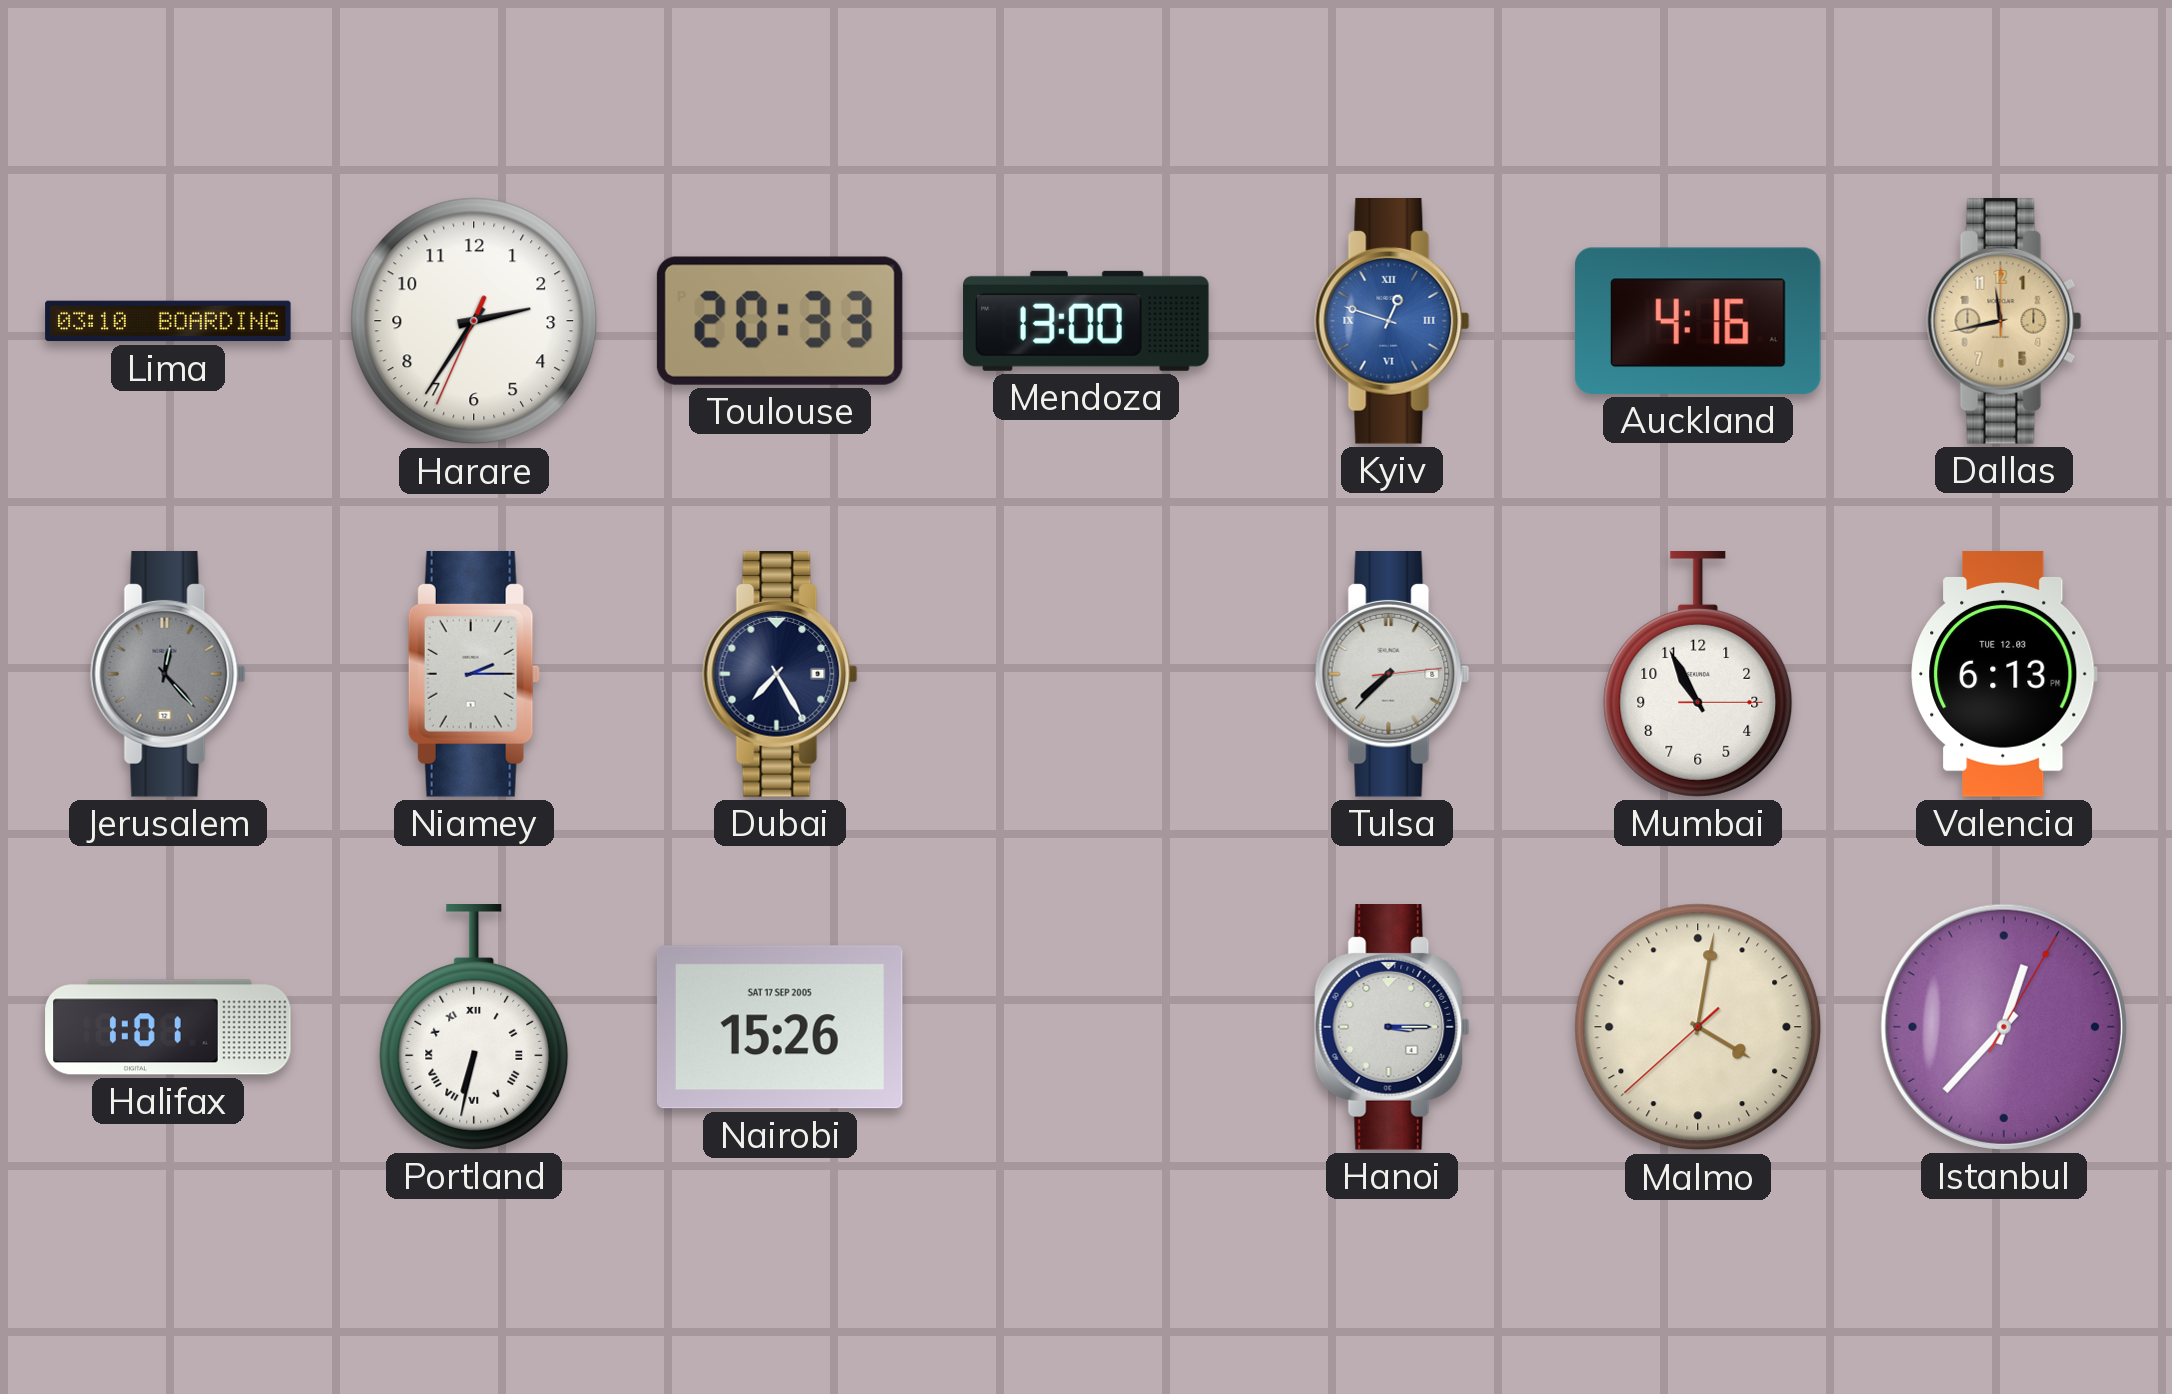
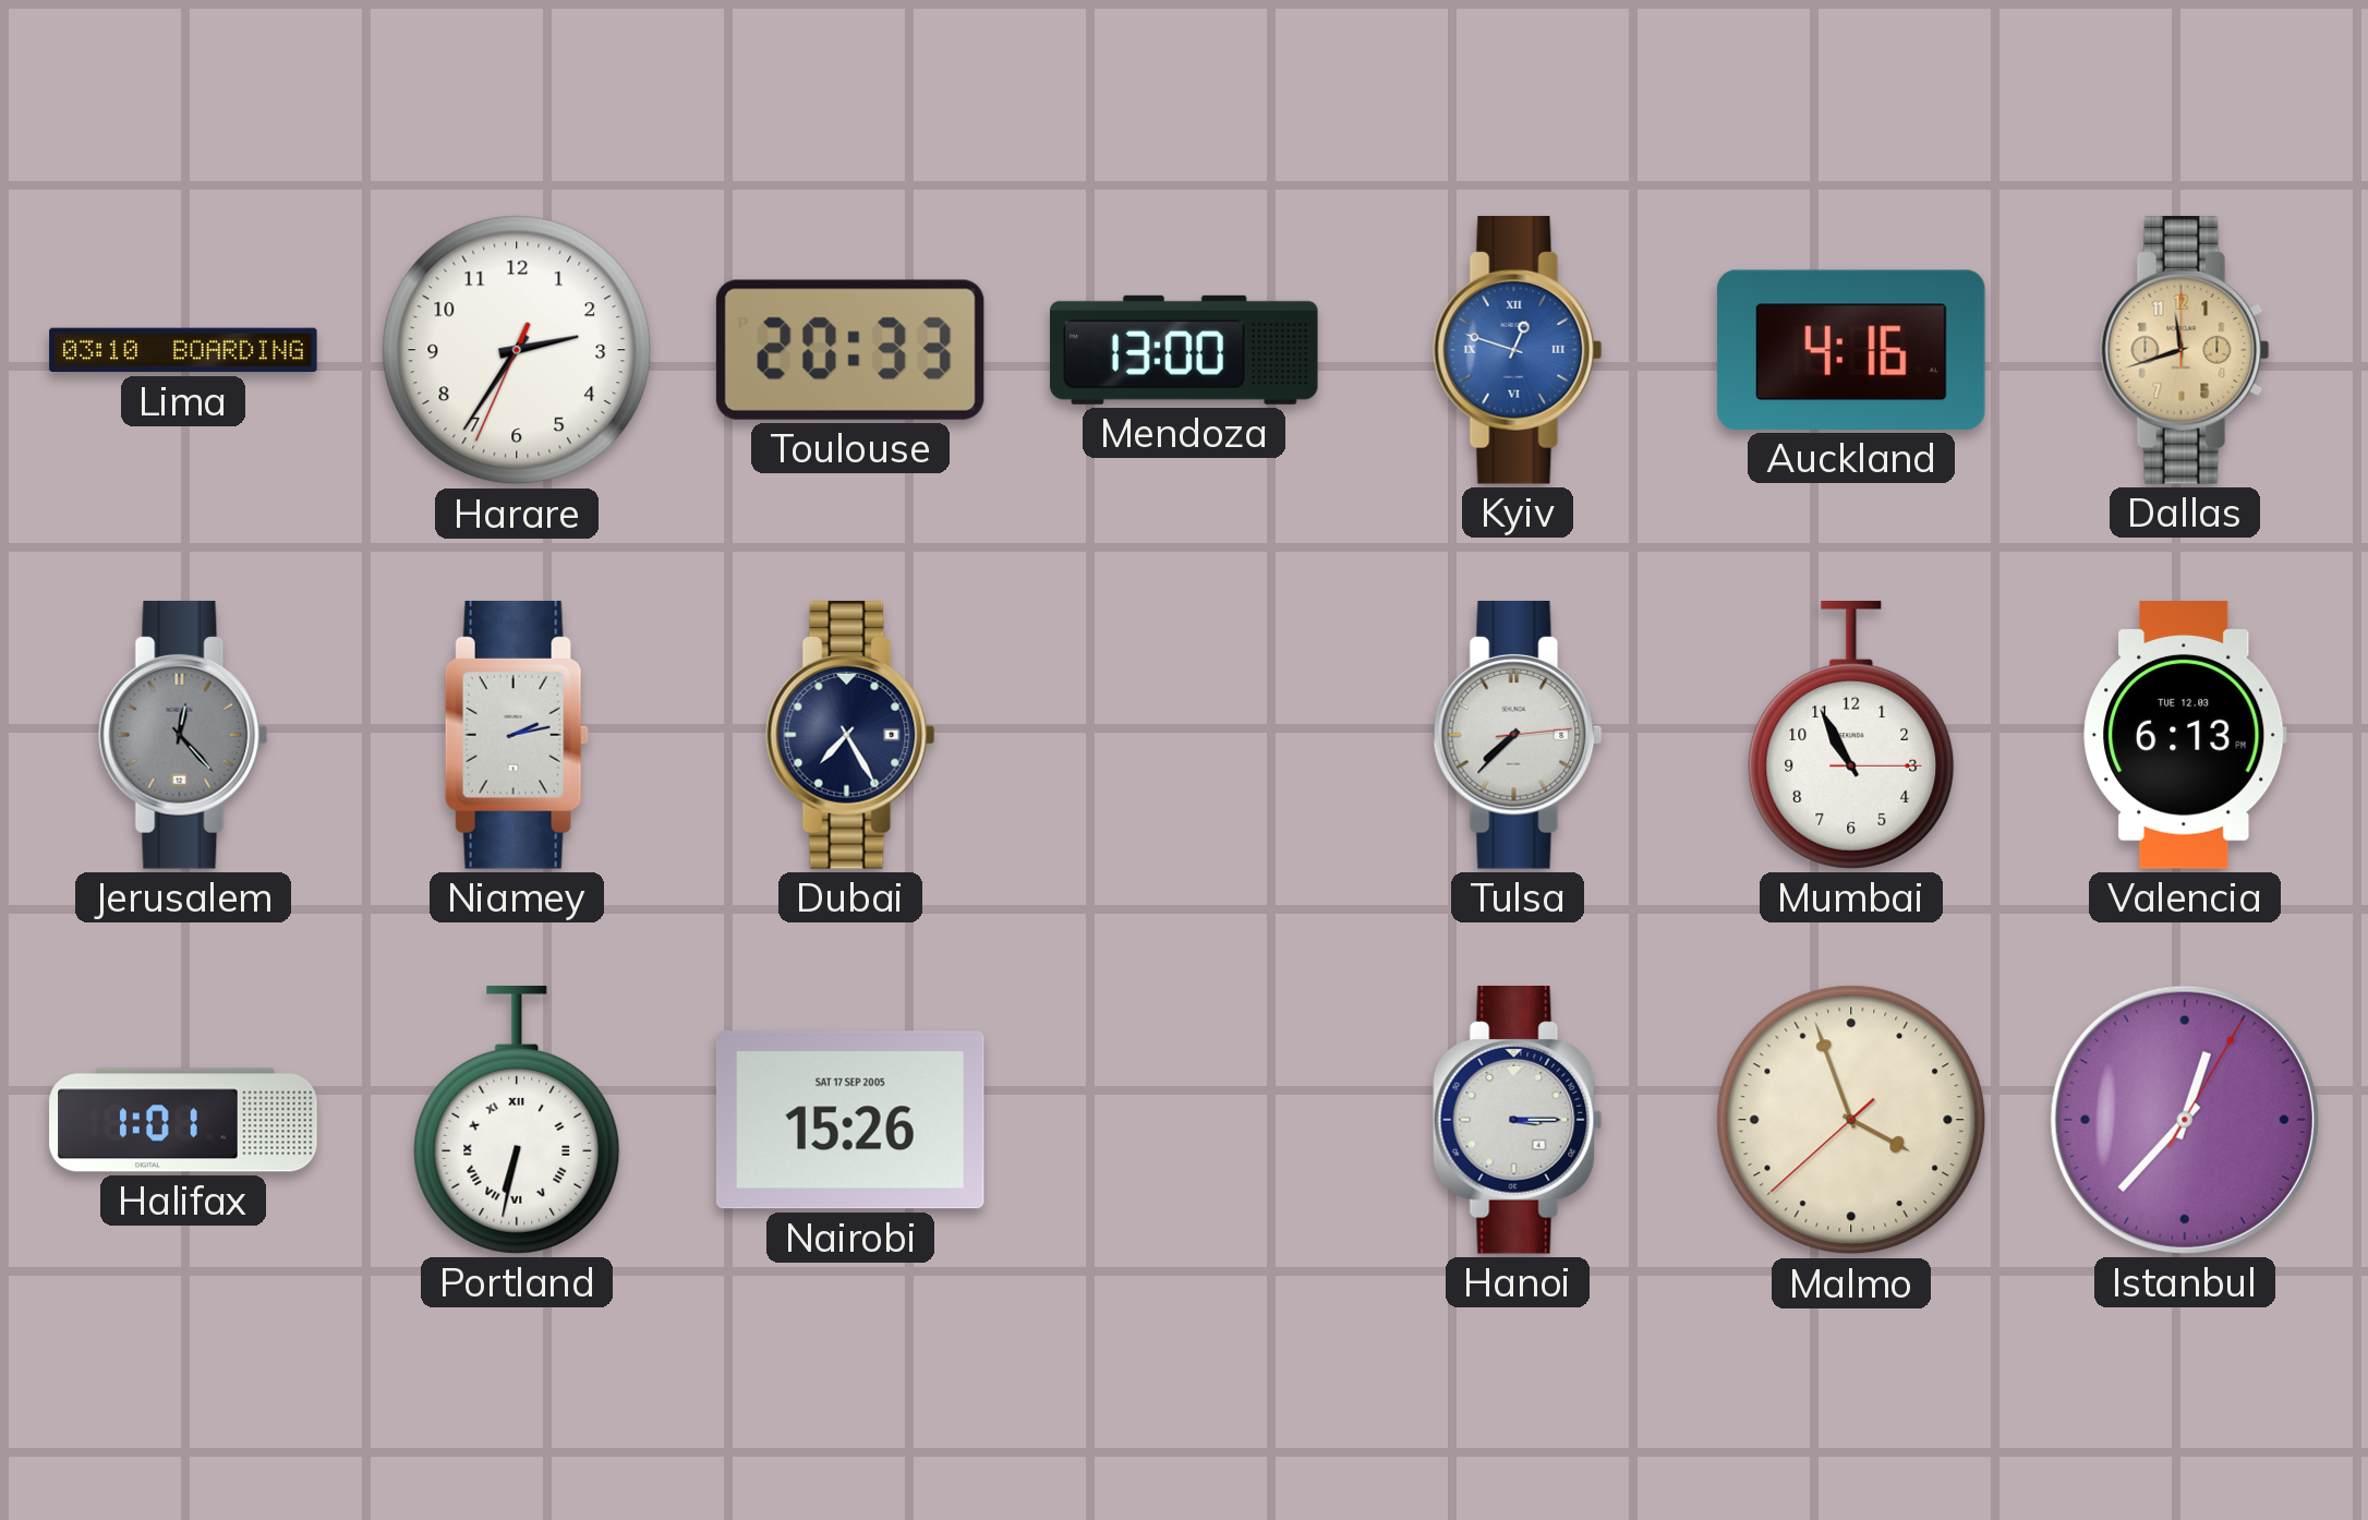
Dallas: 11:43 -> 11:42 (2185, 351)
Niamey: 2:15 -> 2:13 (517, 736)
Malmo: 4:01 -> 3:56 (1851, 1120)
